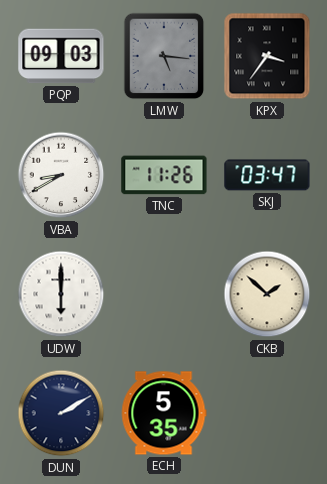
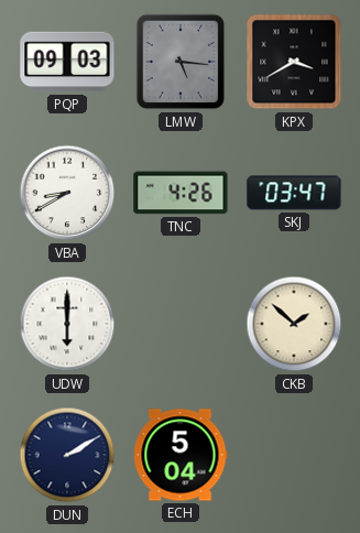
KPX: 3:36 -> 3:40 (294, 62)
TNC: 11:26 -> 4:26 (181, 193)
ECH: 5:35 -> 5:04 (181, 455)
